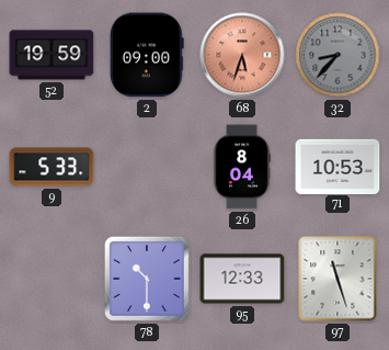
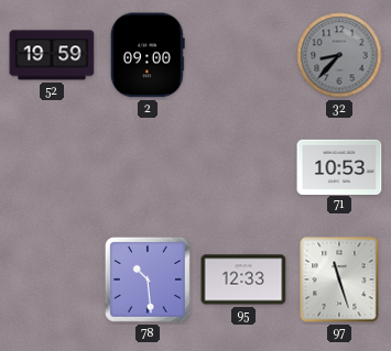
68: 5:33 -> none (242, 55)
9: 5:33 -> none (52, 167)
26: 8:04 -> none (242, 167)
78: 10:30 -> 10:29 (148, 279)
